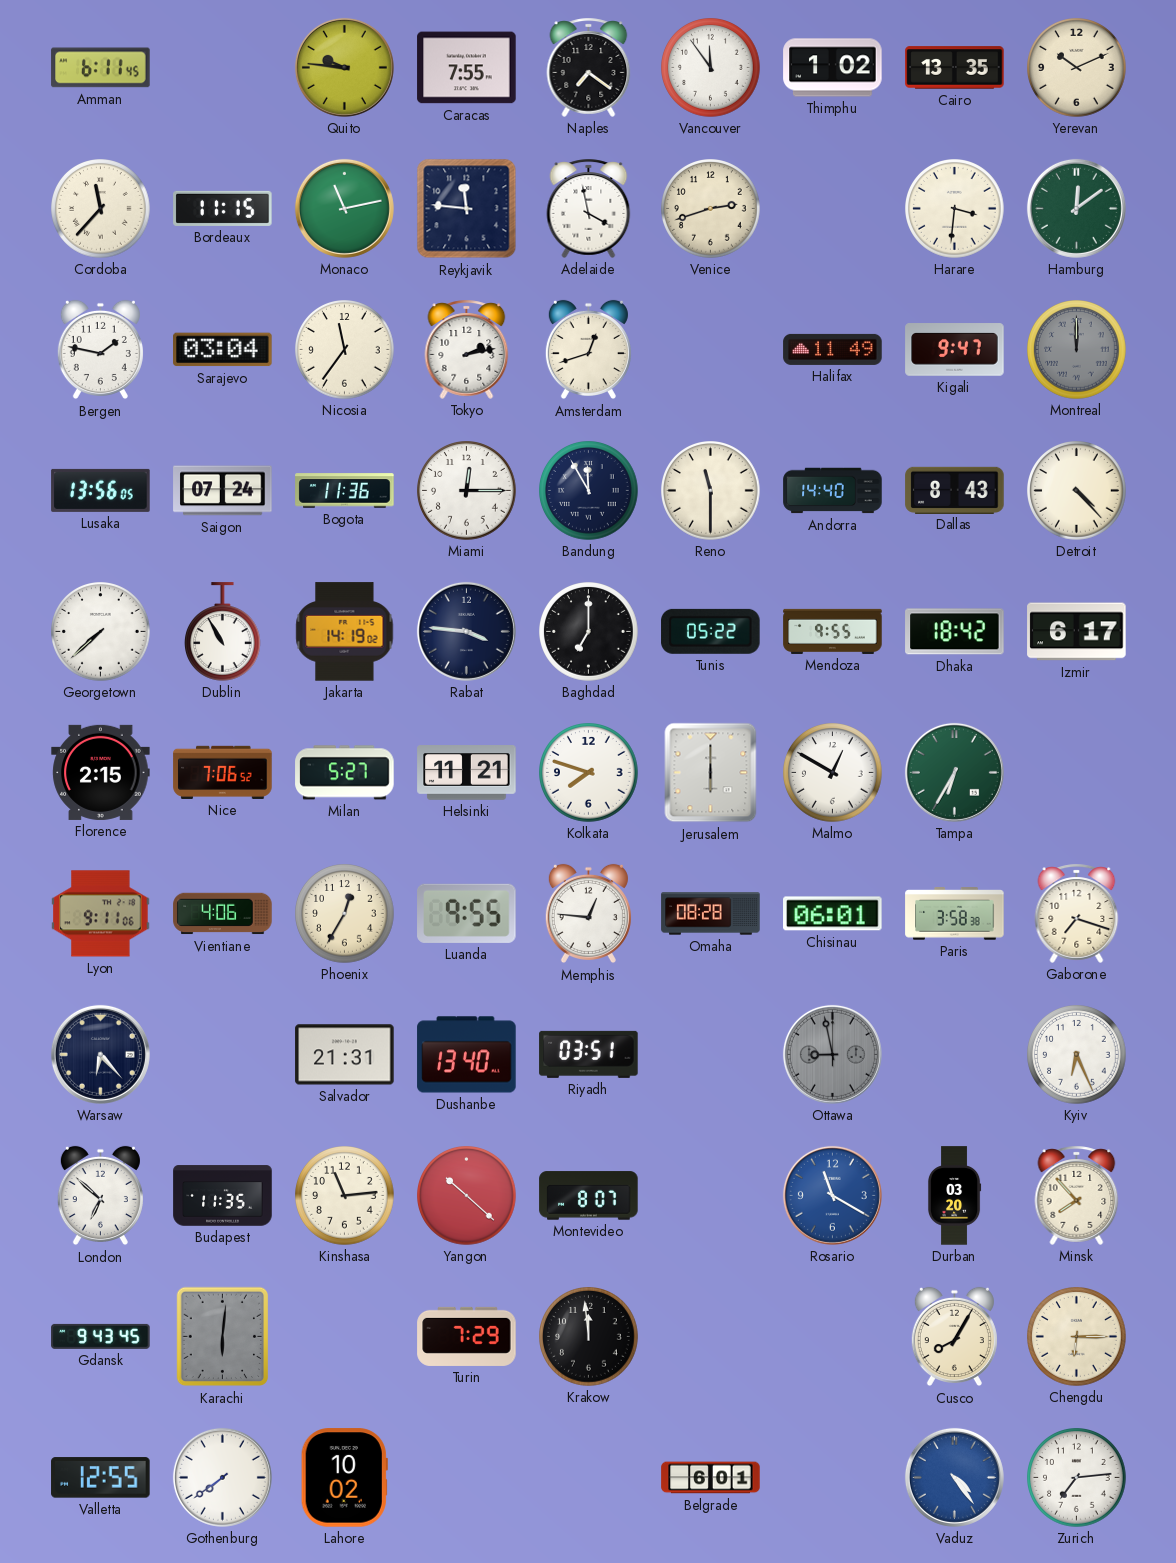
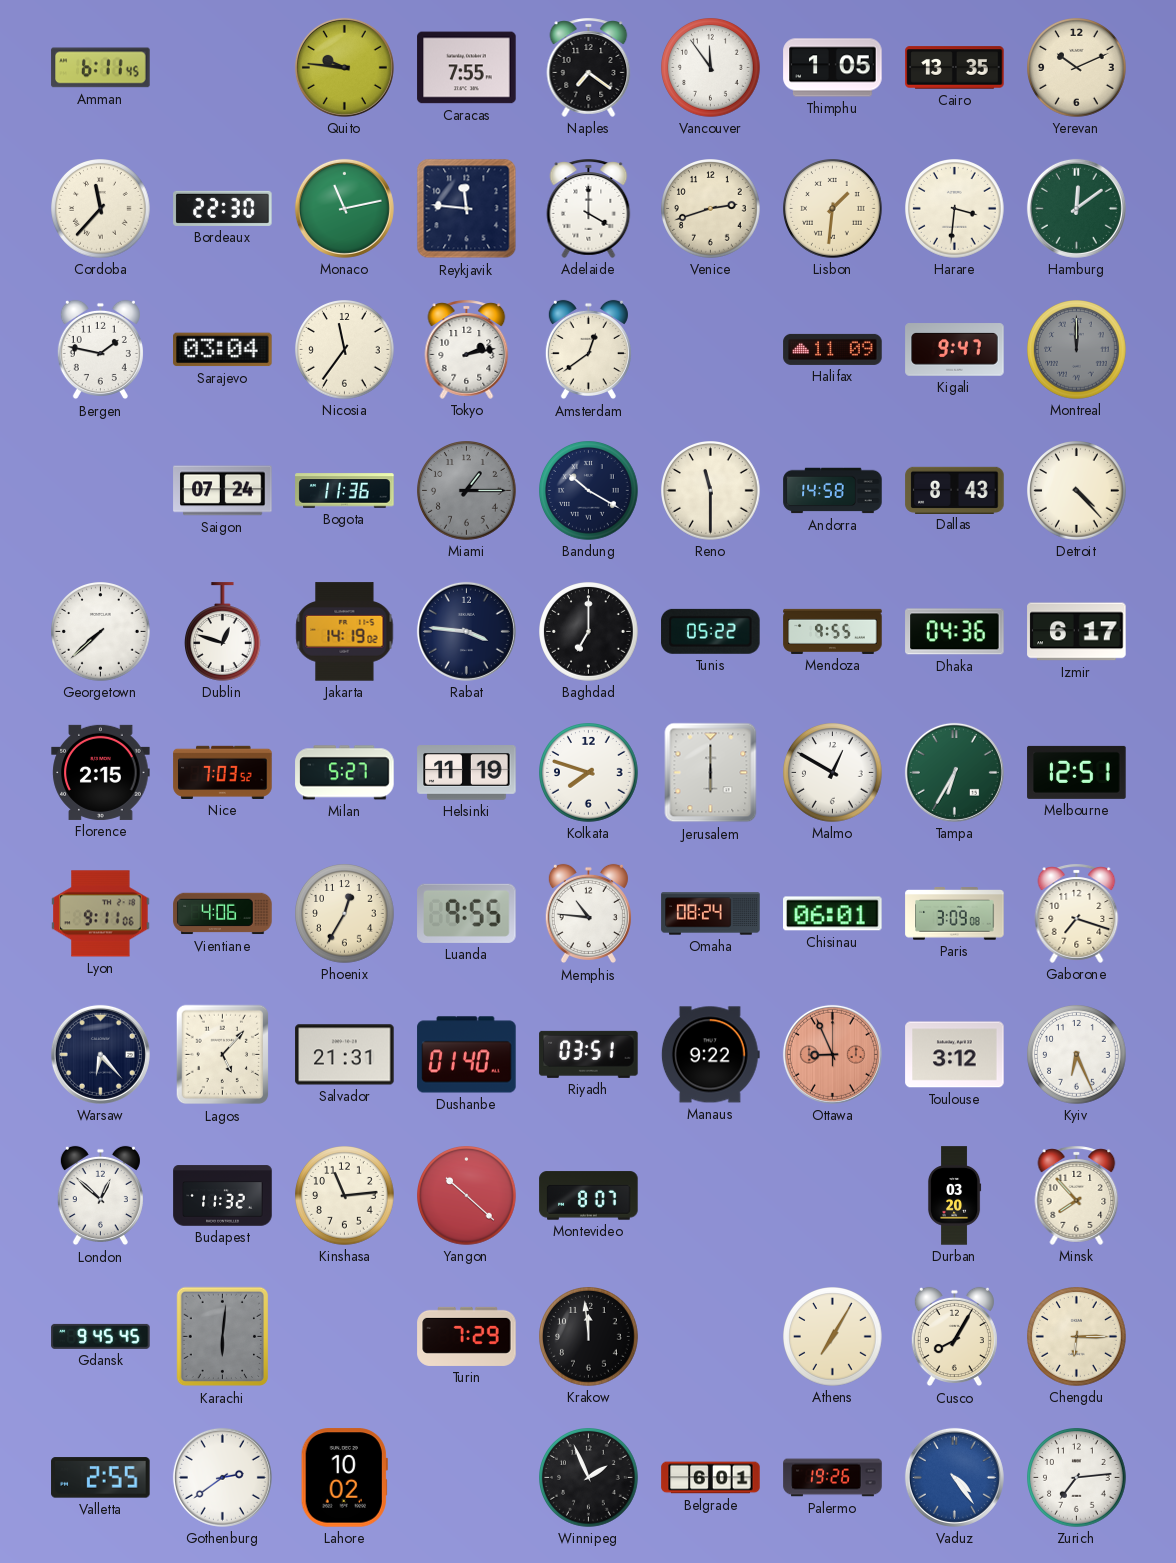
Thimphu: 1:02 -> 1:05 (833, 68)
Bordeaux: 11:15 -> 22:30 (223, 208)
Adelaide: 3:58 -> 4:00 (589, 208)
Lisbon: none -> 1:31 (833, 209)
Amsterdam: 12:42 -> 12:39 (588, 350)
Halifax: 11:49 -> 11:09 (833, 349)
Lusaka: 13:56 -> none (101, 490)
Miami: 12:15 -> 1:15 (467, 491)
Miami dial: white -> grey (467, 491)
Bandung: 11:55 -> 10:20 (589, 491)
Andorra: 14:40 -> 14:58 (833, 491)
Dublin: 10:55 -> 12:48 (223, 632)
Dhaka: 18:42 -> 04:36 (955, 632)
Nice: 7:06 -> 7:03 (223, 772)
Helsinki: 11:21 -> 11:19 (467, 773)
Melbourne: none -> 12:51 (1077, 772)
Memphis: 12:46 -> 10:46 (588, 914)
Omaha: 08:28 -> 08:24 (711, 914)
Paris: 3:58 -> 3:09 (955, 914)
Lagos: none -> 5:07 (223, 1055)
Dushanbe: 13:40 -> 01:40 (467, 1055)
Manaus: none -> 9:22 (710, 1055)
Ottawa: 8:58 -> 8:56 (832, 1054)
Ottawa dial: grey -> salmon (832, 1054)
Toulouse: none -> 3:12 (955, 1055)
London: 6:52 -> 12:52 (100, 1196)
Budapest: 11:35 -> 11:32 (223, 1196)
Rosario: 11:20 -> none (832, 1195)
Gdansk: 9:43 -> 9:45 (101, 1336)
Athens: none -> 7:05 (833, 1337)
Valletta: 12:55 -> 2:55 (101, 1478)
Gothenburg: 7:39 -> 2:39 (222, 1477)
Winnipeg: none -> 1:56 (589, 1478)
Palermo: none -> 19:26 (833, 1478)
